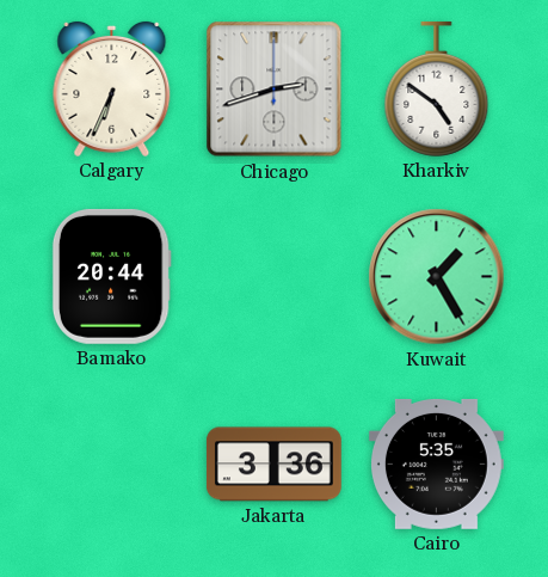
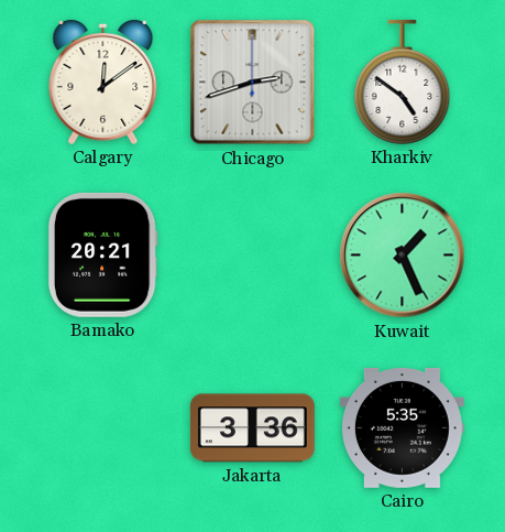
Calgary: 6:34 -> 12:09 (103, 82)
Bamako: 20:44 -> 20:21 (102, 254)
Kuwait: 1:25 -> 1:26 (403, 256)
